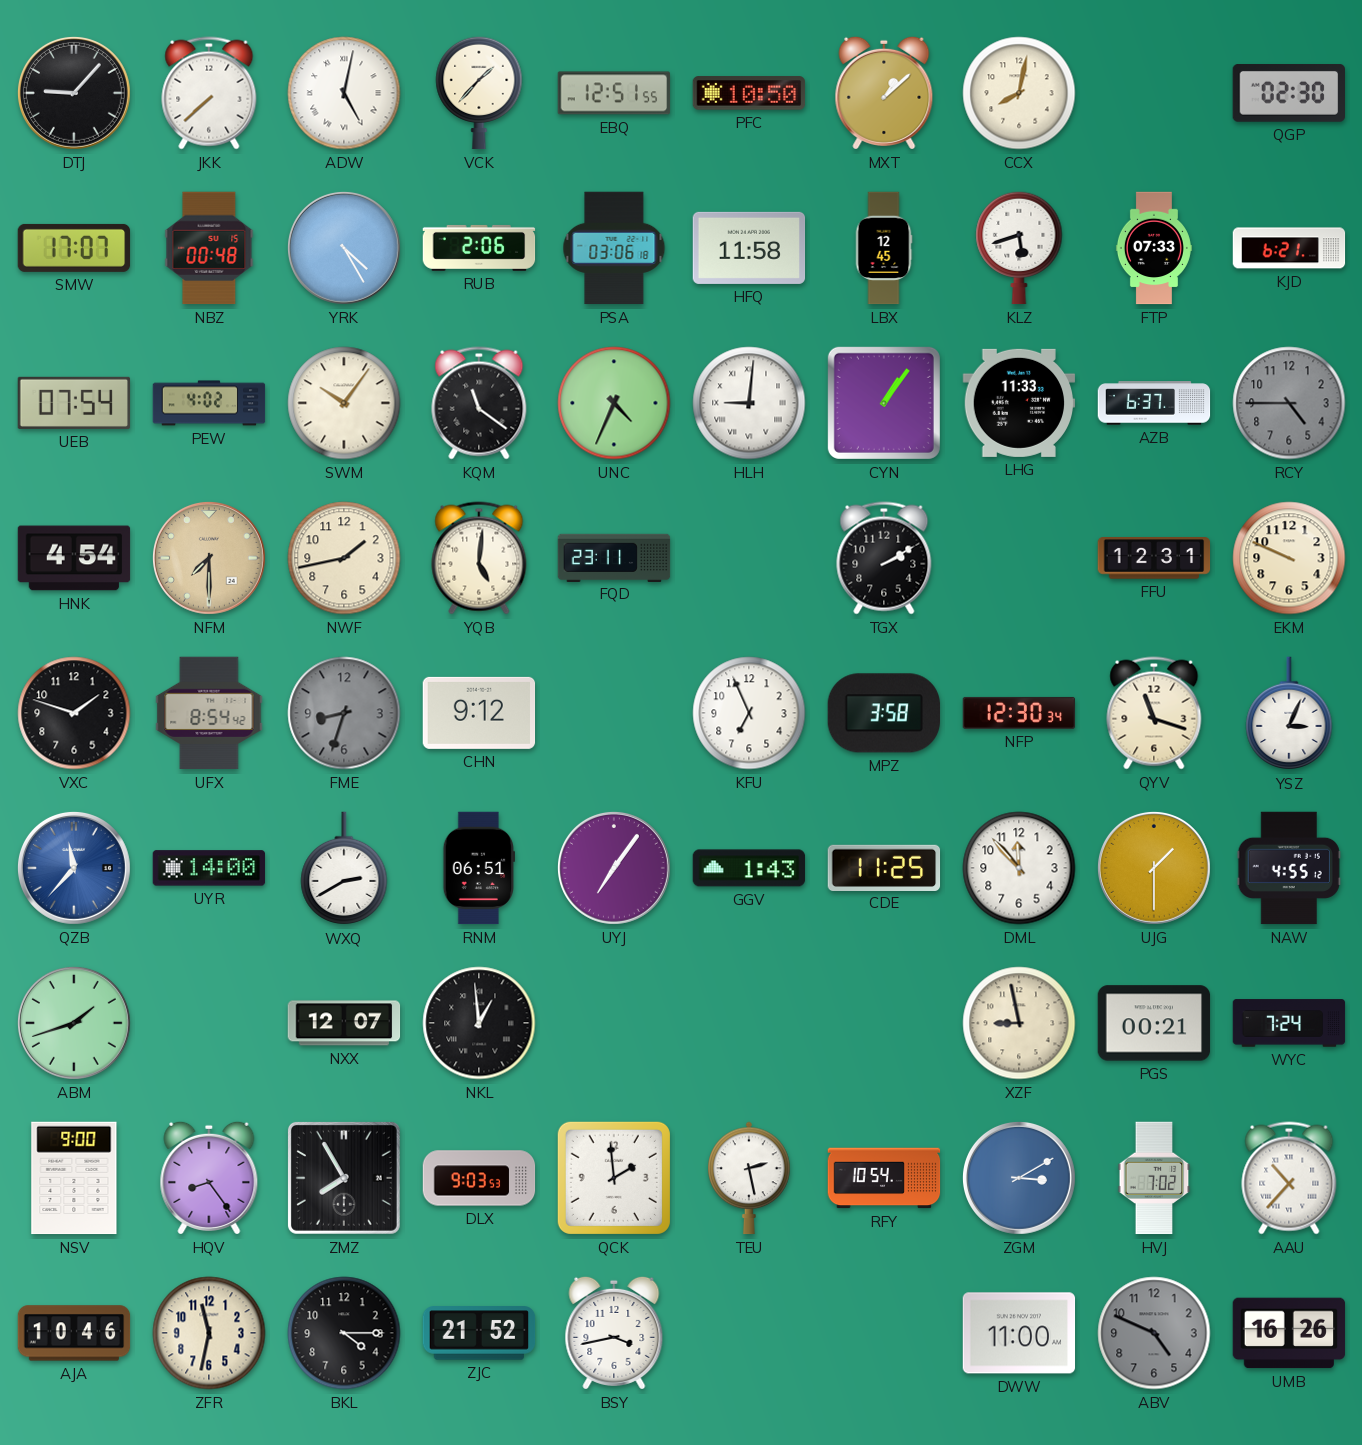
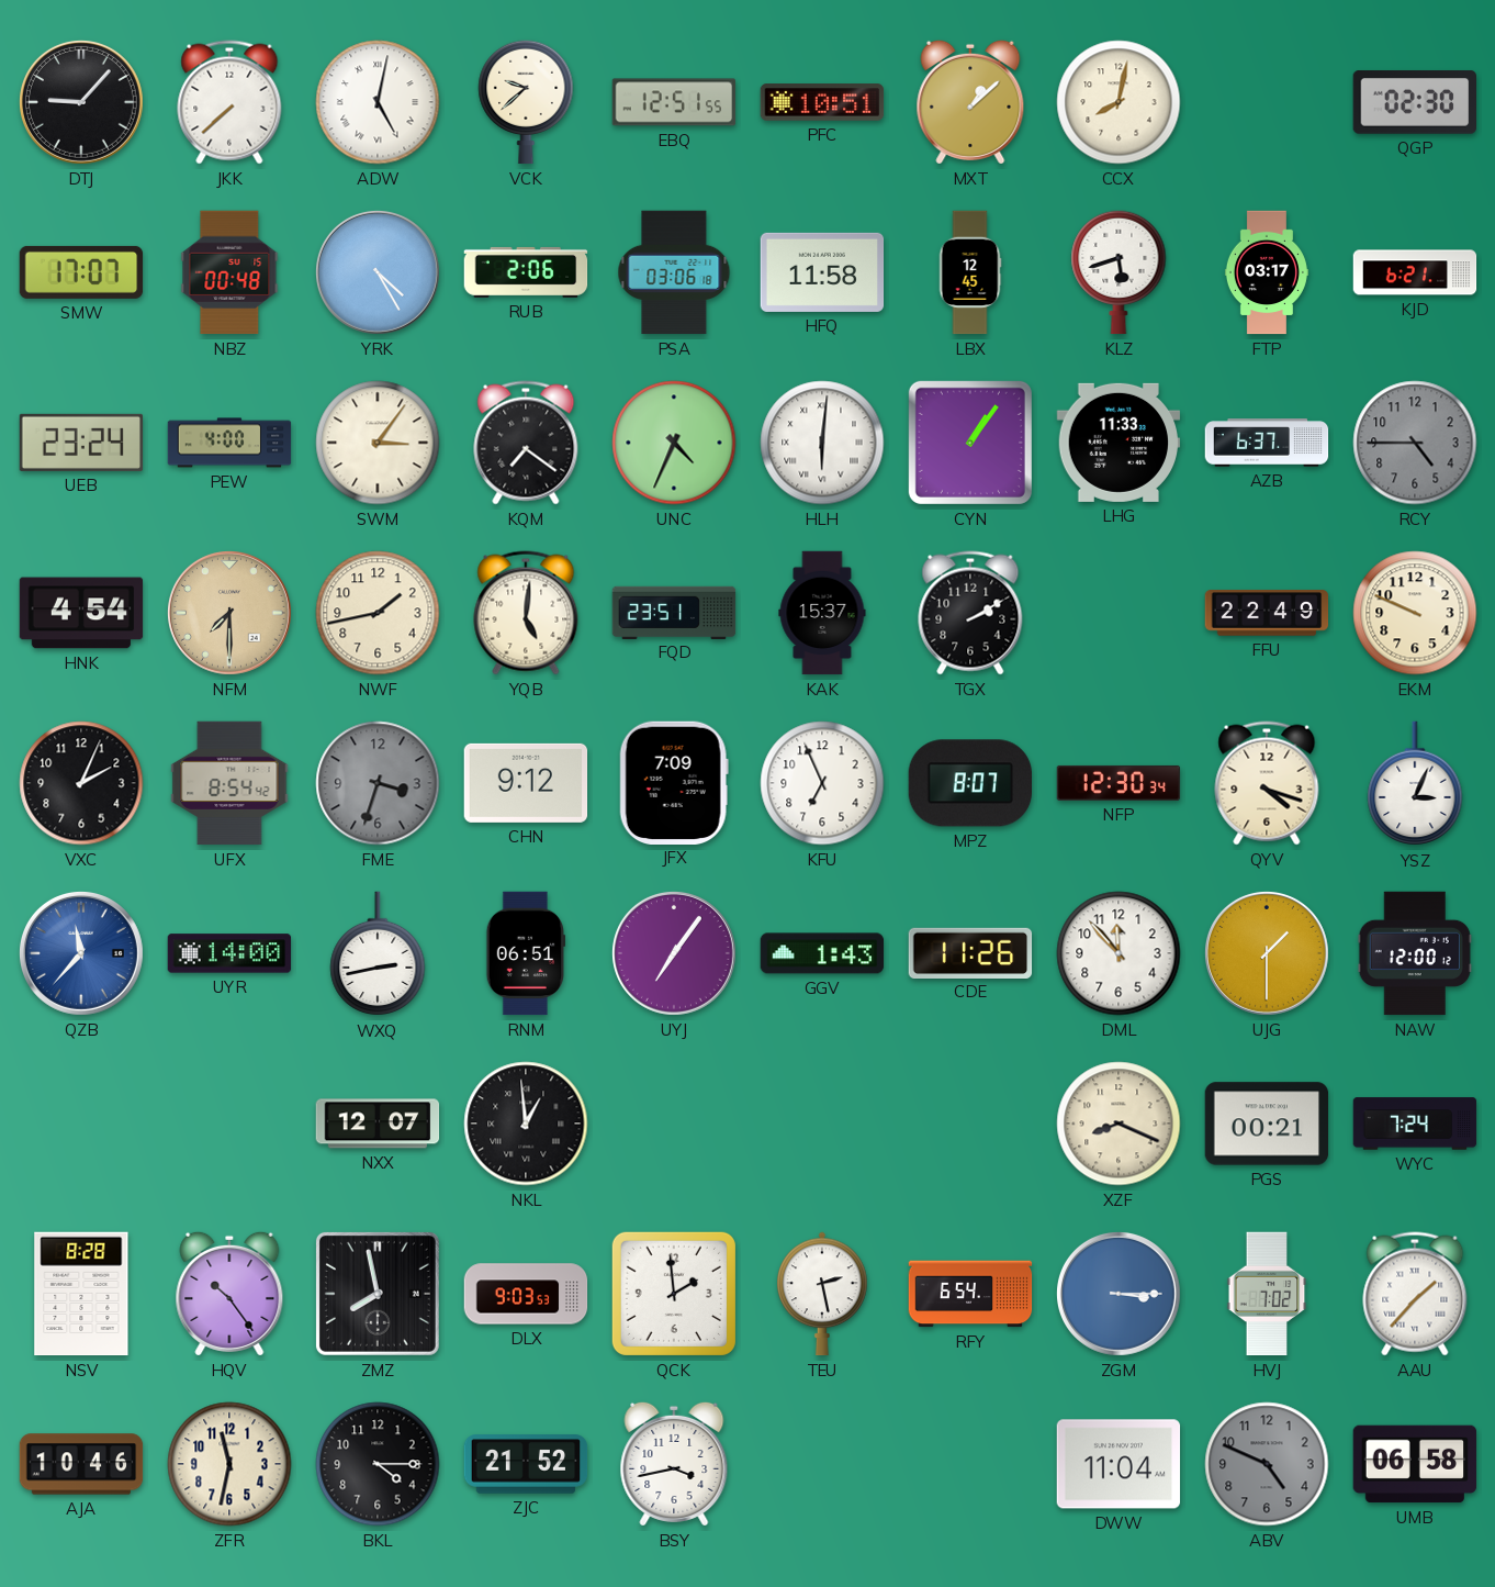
VCK: 1:37 -> 9:38 (526, 102)
PFC: 10:50 -> 10:51 (822, 102)
FTP: 07:33 -> 03:17 (1267, 272)
UEB: 07:54 -> 23:24 (81, 443)
PEW: 4:02 -> 4:00 (229, 443)
SWM: 10:06 -> 3:06 (378, 443)
KQM: 11:21 -> 7:21 (526, 443)
HLH: 9:01 -> 6:01 (822, 443)
FQD: 23:11 -> 23:51 (674, 612)
KAK: none -> 15:37 (822, 613)
FFU: 12:31 -> 22:49 (1267, 613)
VXC: 1:48 -> 2:04 (81, 783)
FME: 8:33 -> 3:33 (378, 783)
JFX: none -> 7:09 (674, 782)
MPZ: 3:58 -> 8:07 (969, 783)
QYV: 11:18 -> 4:18 (1267, 783)
WXQ: 2:40 -> 2:43 (378, 954)
CDE: 11:25 -> 11:26 (970, 952)
NAW: 4:55 -> 12:00 (1415, 953)
ABM: 1:42 -> none (74, 1023)
XZF: 8:58 -> 8:19 (1119, 1124)
NSV: 9:00 -> 8:28 (81, 1294)
HQV: 8:24 -> 10:24 (229, 1294)
ZMZ: 7:55 -> 7:58 (378, 1294)
RFY: 10:54 -> 6:54 (970, 1294)
ZGM: 3:10 -> 3:15 (1119, 1294)
AAU: 10:37 -> 1:37 (1415, 1294)
DWW: 11:00 -> 11:04 (1119, 1464)
UMB: 16:26 -> 06:58 (1415, 1464)
